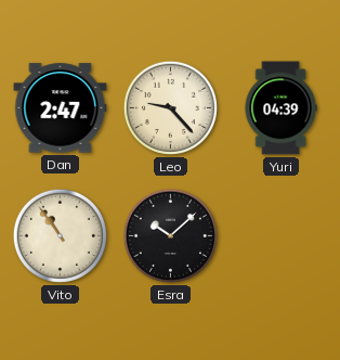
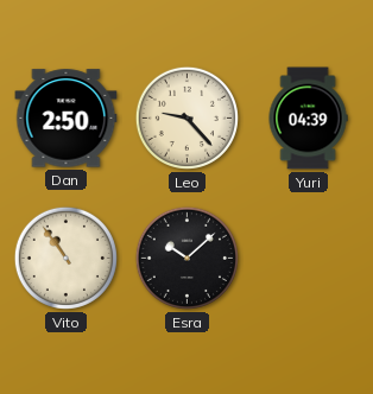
Dan: 2:47 -> 2:50 (67, 119)
